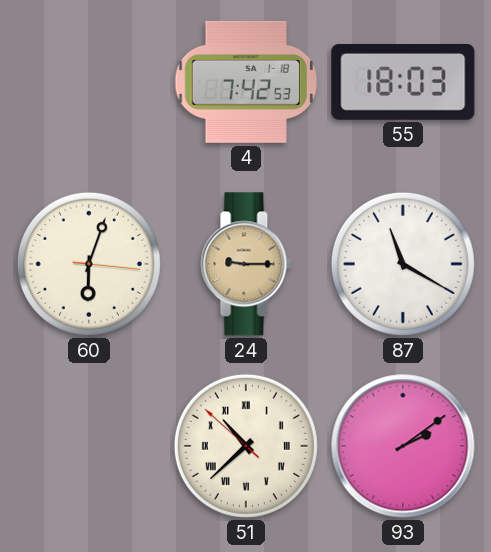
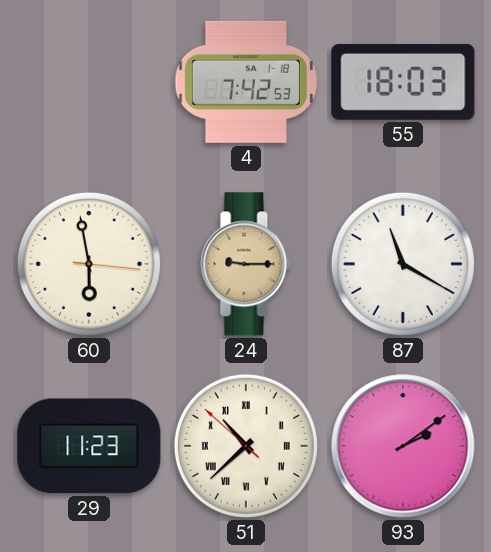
60: 6:03 -> 5:58 (89, 264)
29: none -> 11:23 (89, 446)
